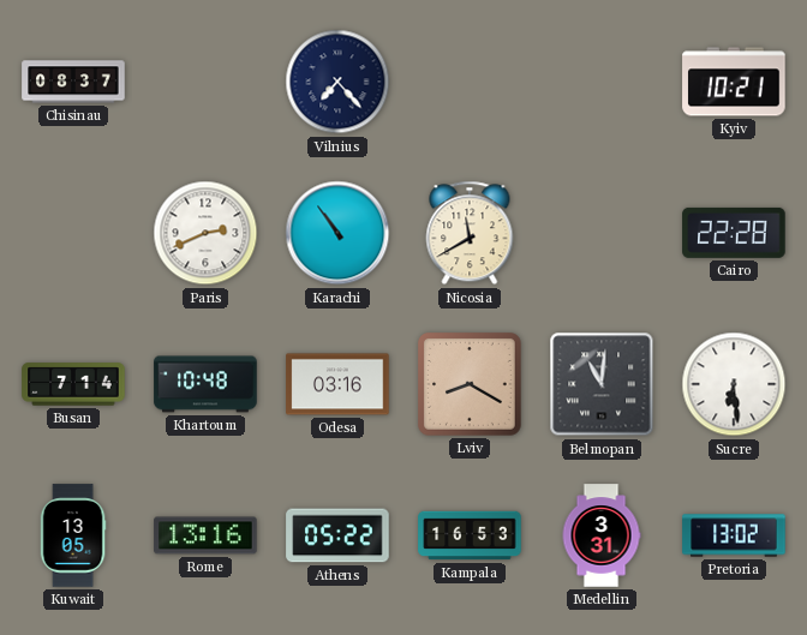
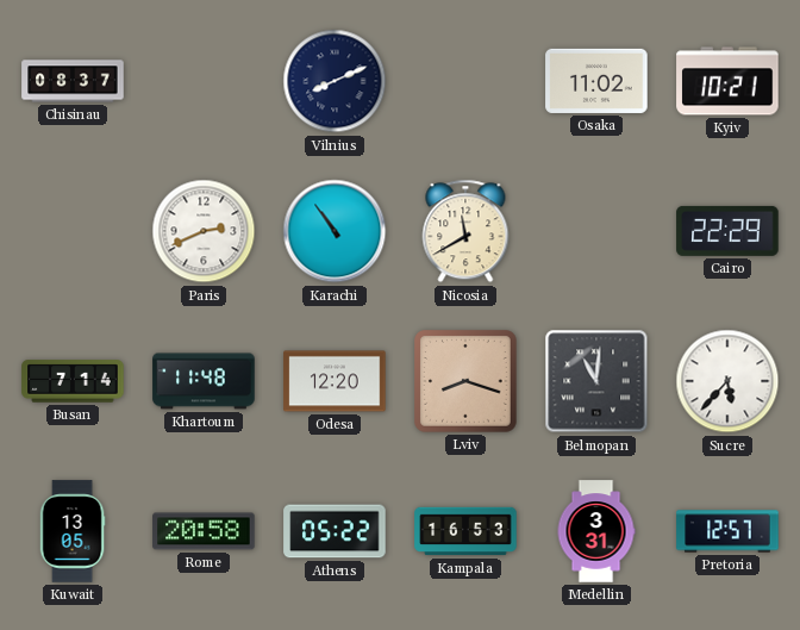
Vilnius: 7:23 -> 8:11 (335, 81)
Osaka: none -> 11:02 (596, 81)
Cairo: 22:28 -> 22:29 (727, 231)
Khartoum: 10:48 -> 11:48 (204, 381)
Odesa: 03:16 -> 12:20 (335, 381)
Lviv: 8:20 -> 8:18 (465, 381)
Sucre: 6:29 -> 5:37 (727, 381)
Rome: 13:16 -> 20:58 (204, 531)
Pretoria: 13:02 -> 12:57 (727, 531)
